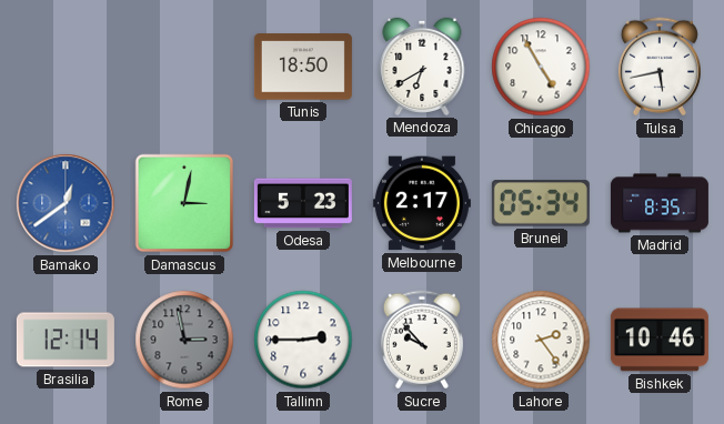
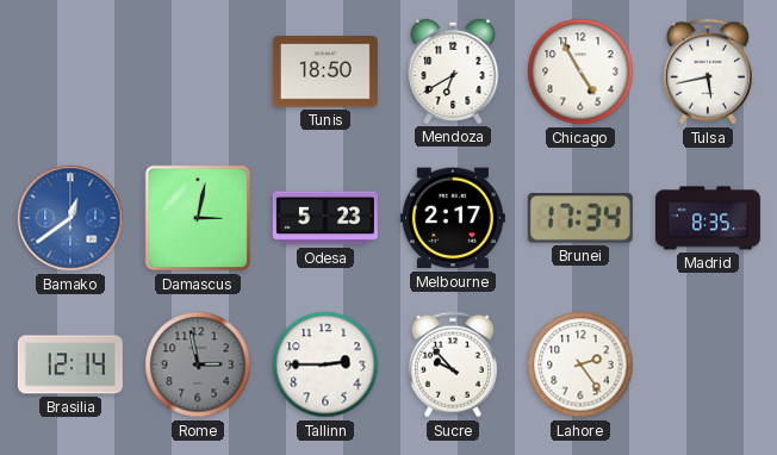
Brunei: 05:34 -> 17:34 (580, 218)
Bishkek: 10:46 -> none (660, 340)
